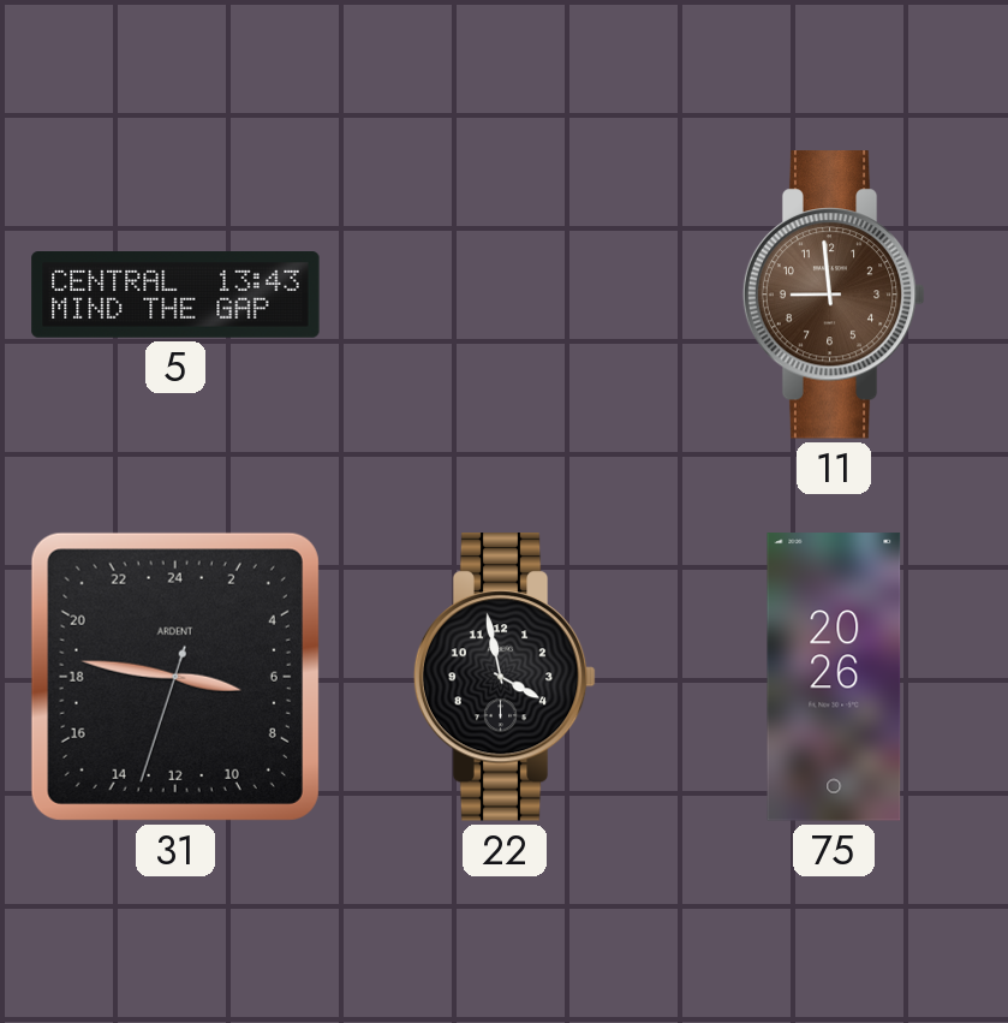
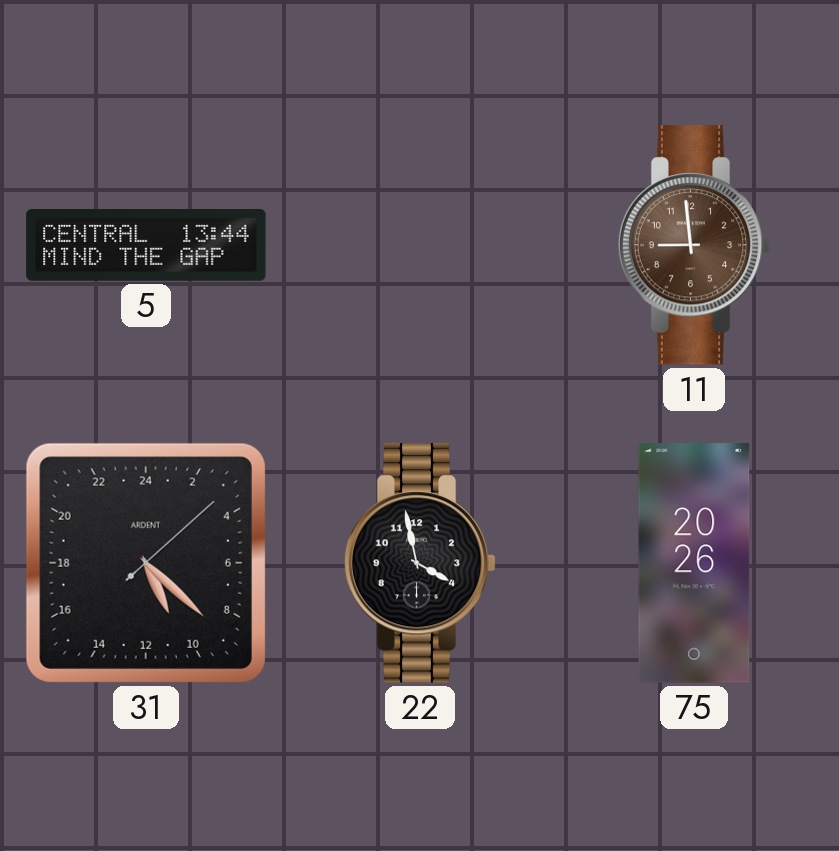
5: 13:43 -> 13:44 (146, 246)
31: 6:46 -> 10:22 (146, 563)
